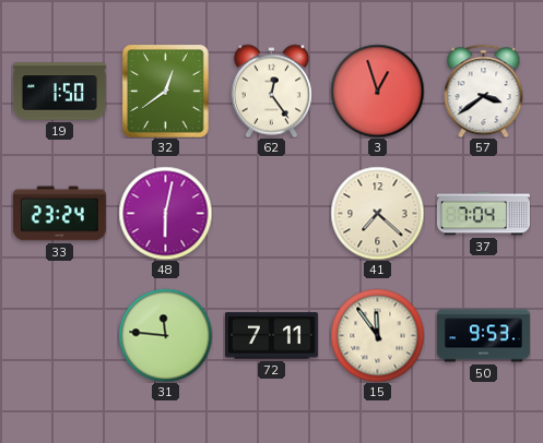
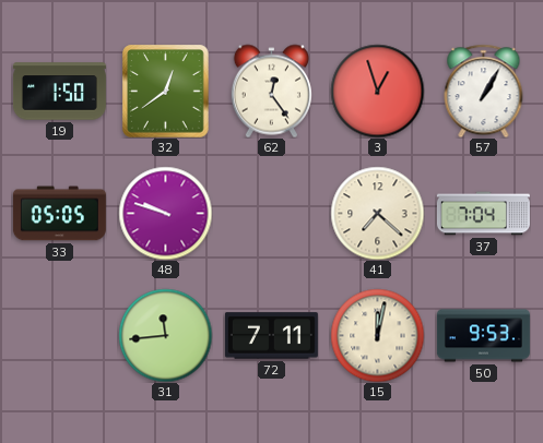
57: 3:39 -> 1:05 (484, 91)
33: 23:24 -> 05:05 (59, 214)
48: 6:02 -> 9:48 (165, 213)
31: 11:46 -> 11:44 (165, 335)
15: 11:54 -> 12:02 (377, 335)
